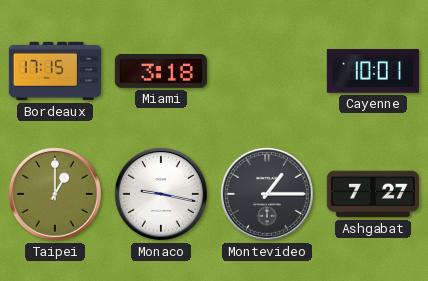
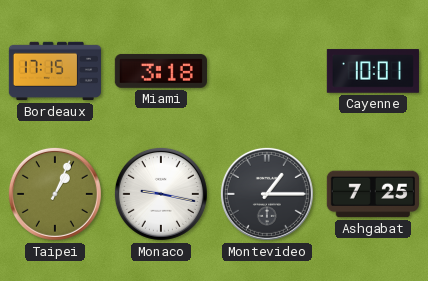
Taipei: 1:00 -> 1:04 (55, 194)
Ashgabat: 7:27 -> 7:25 (373, 194)
